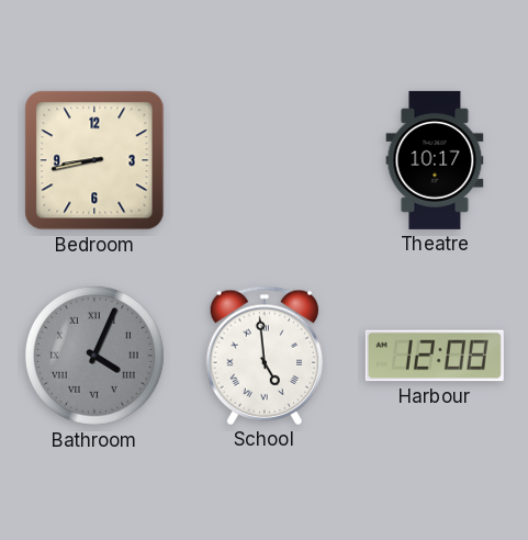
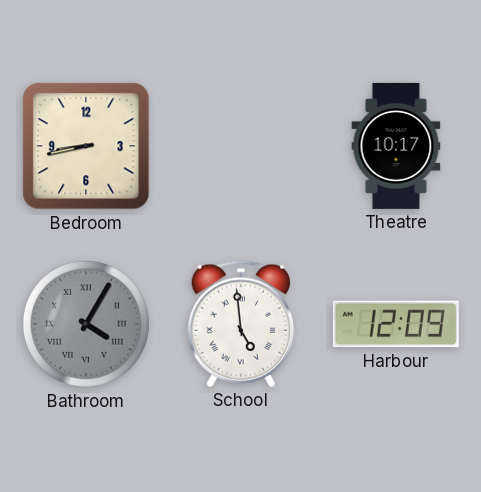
Bathroom: 4:04 -> 4:05 (86, 324)
Harbour: 12:08 -> 12:09 (396, 324)
